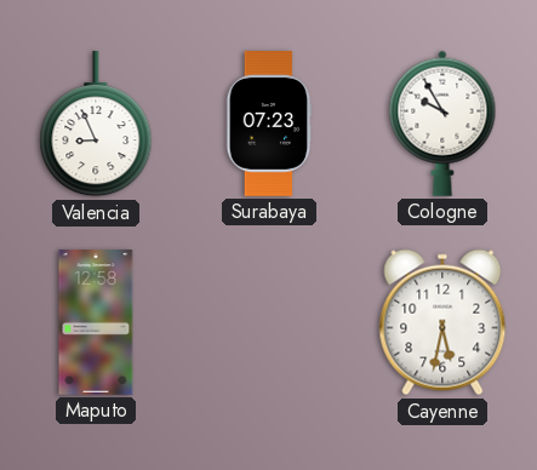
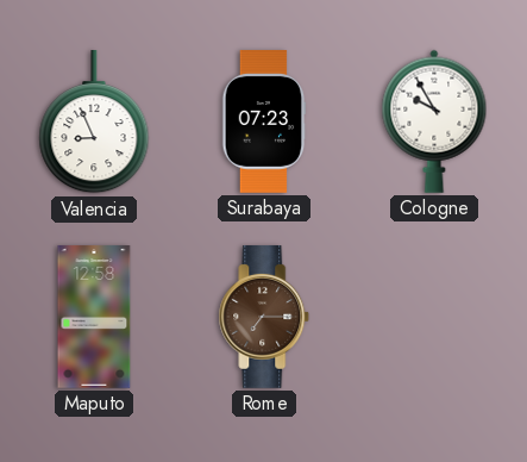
Rome: none -> 7:15 (264, 318)
Cayenne: 5:32 -> none (442, 322)
